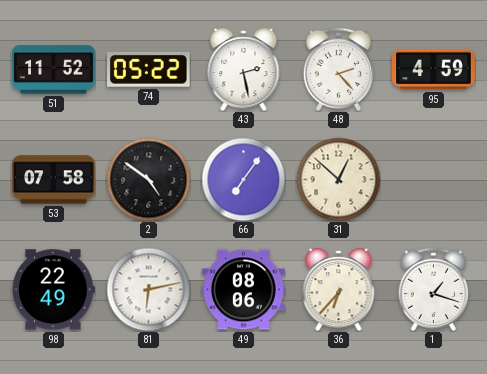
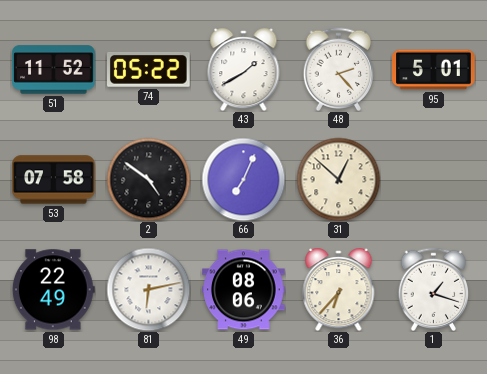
43: 2:28 -> 1:40 (244, 70)
95: 4:59 -> 5:01 (434, 70)
66: 7:06 -> 7:04 (243, 179)
